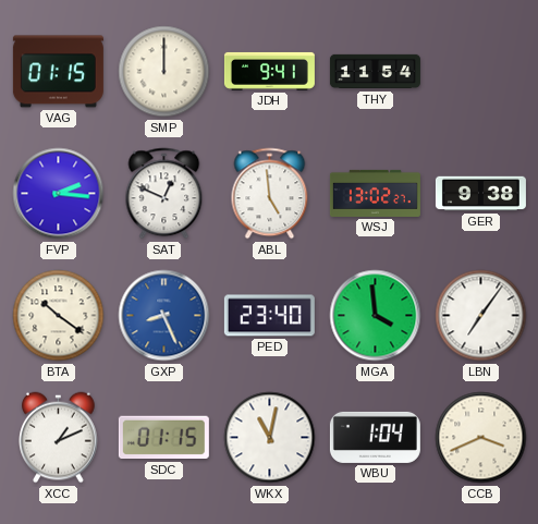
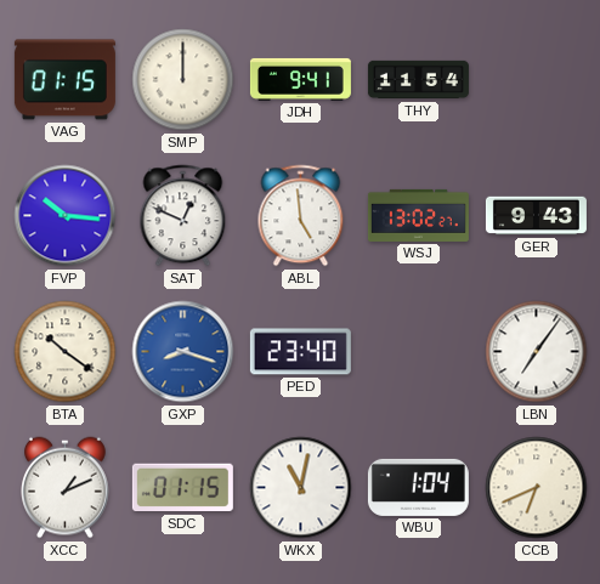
FVP: 2:16 -> 10:16 (66, 216)
GER: 9:38 -> 9:43 (536, 216)
GXP: 8:26 -> 8:18 (183, 352)
MGA: 3:59 -> none (376, 316)
CCB: 3:41 -> 6:41 (537, 488)
